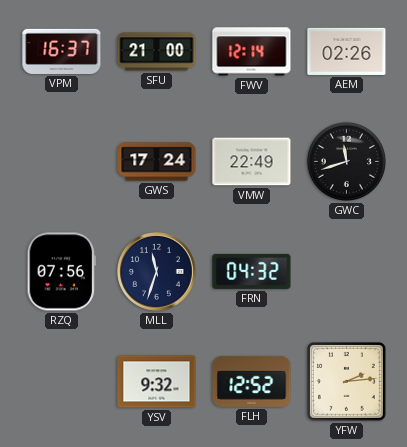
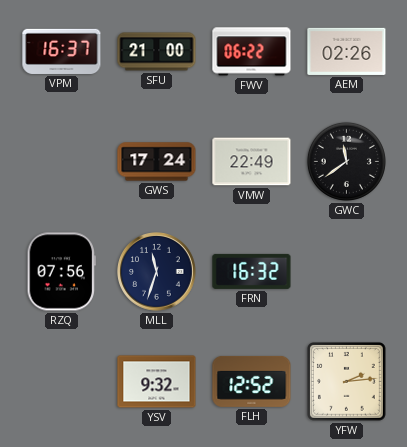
FWV: 12:14 -> 06:22 (252, 52)
GWC: 11:42 -> 11:39 (346, 161)
FRN: 04:32 -> 16:32 (252, 271)
